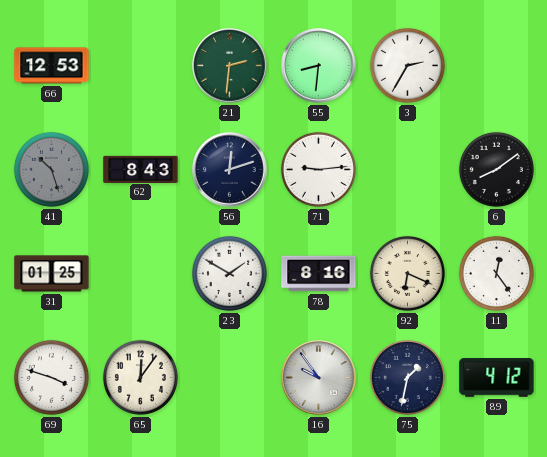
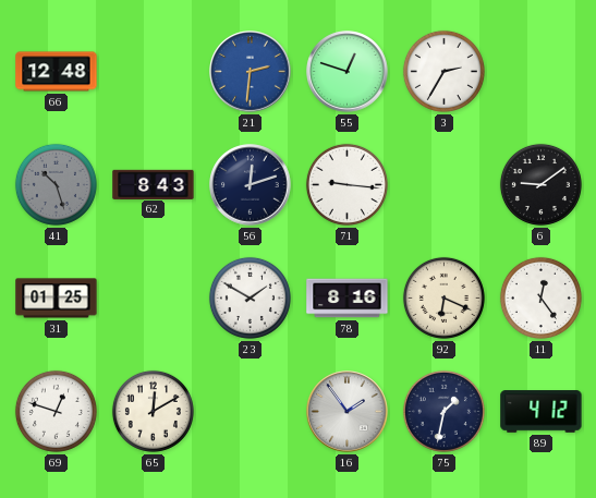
66: 12:53 -> 12:48 (57, 72)
21 dial: green -> blue (251, 72)
55: 8:31 -> 12:48 (348, 72)
71: 9:14 -> 9:16 (346, 184)
6: 8:09 -> 9:09 (540, 184)
69: 3:48 -> 12:48 (56, 411)
65: 12:06 -> 12:10 (153, 411)
16: 9:54 -> 1:54 (348, 412)
